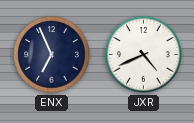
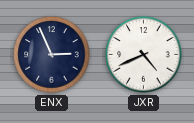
ENX: 6:56 -> 2:56 (52, 55)
